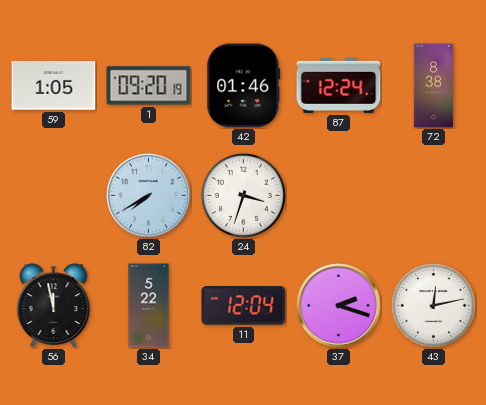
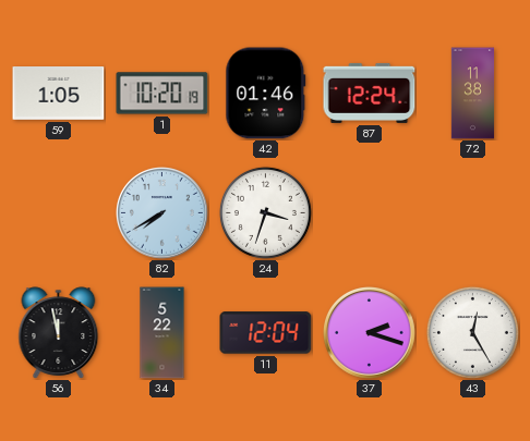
1: 09:20 -> 10:20 (162, 94)
72: 8:38 -> 11:38 (473, 94)
43: 12:13 -> 12:25 (472, 332)
